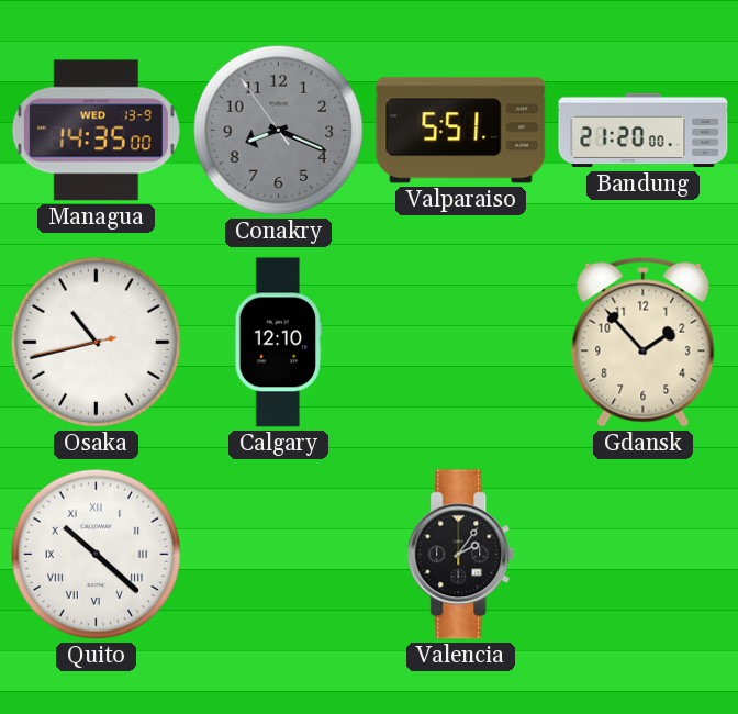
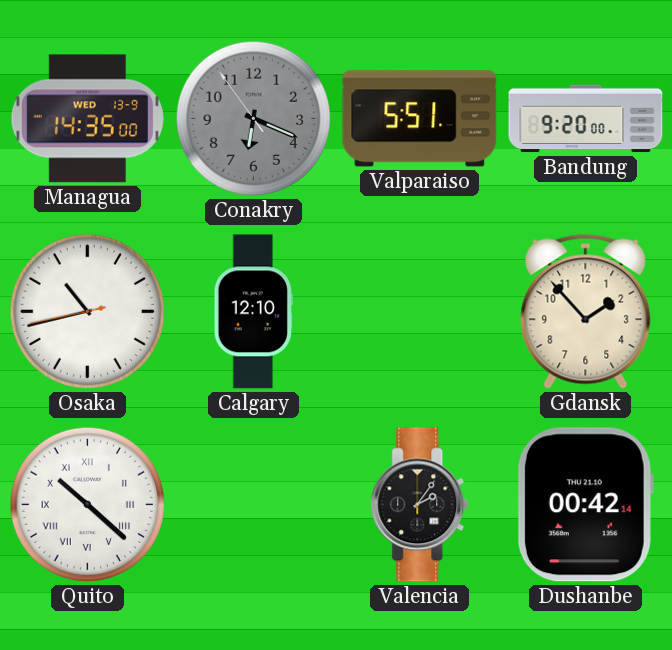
Conakry: 8:18 -> 6:18 (254, 119)
Bandung: 21:20 -> 9:20 (586, 119)
Dushanbe: none -> 00:42 (585, 505)
